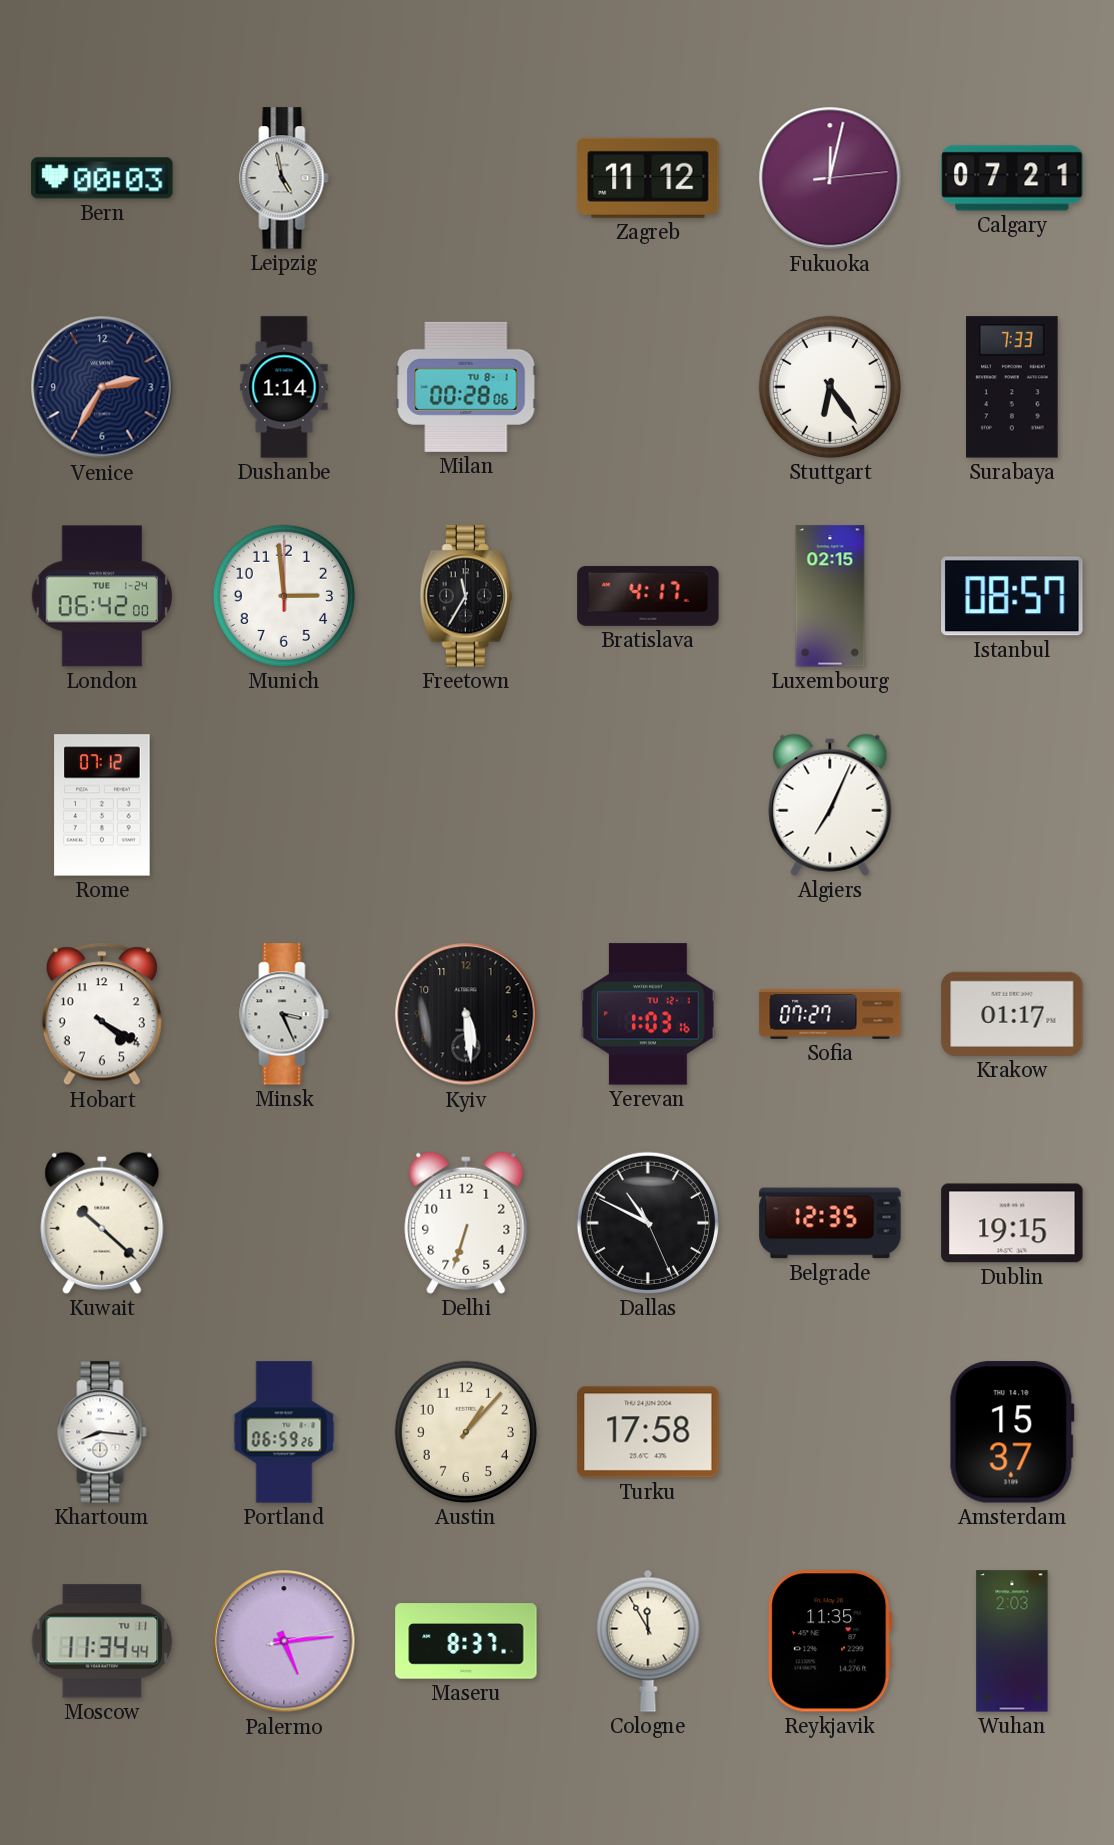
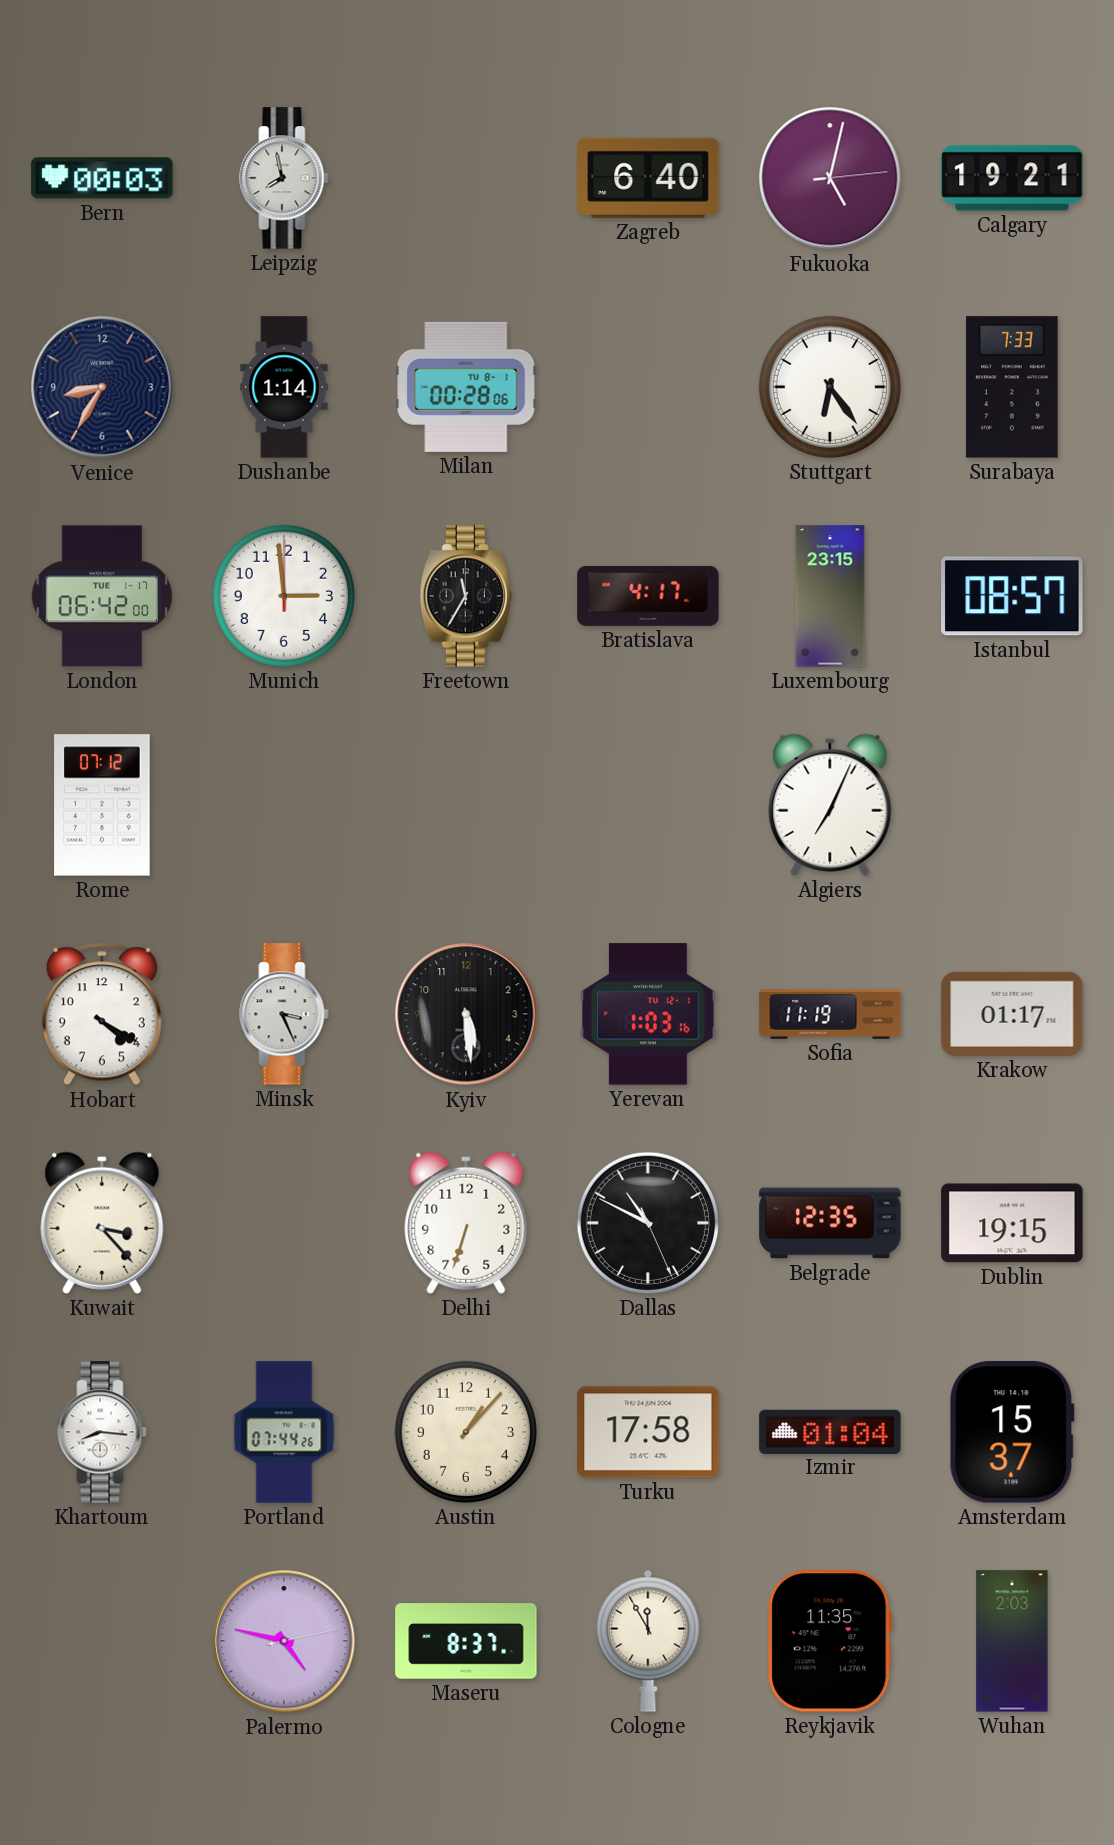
Leipzig: 4:58 -> 7:58 (284, 178)
Zagreb: 11:12 -> 6:40 (648, 178)
Fukuoka: 12:02 -> 5:02 (830, 178)
Calgary: 07:21 -> 19:21 (1012, 178)
Venice: 2:35 -> 8:35 (102, 387)
London date: TUE 1-24 -> TUE 1-17 (102, 596)
Luxembourg: 02:15 -> 23:15 (830, 596)
Sofia: 07:27 -> 11:19 (830, 1015)
Kuwait: 10:22 -> 3:23 (102, 1223)
Portland: 06:59 -> 07:44 (284, 1432)
Izmir: none -> 01:04 (830, 1431)
Moscow: 11:34 -> none (102, 1641)
Palermo: 5:14 -> 4:47 (284, 1641)
